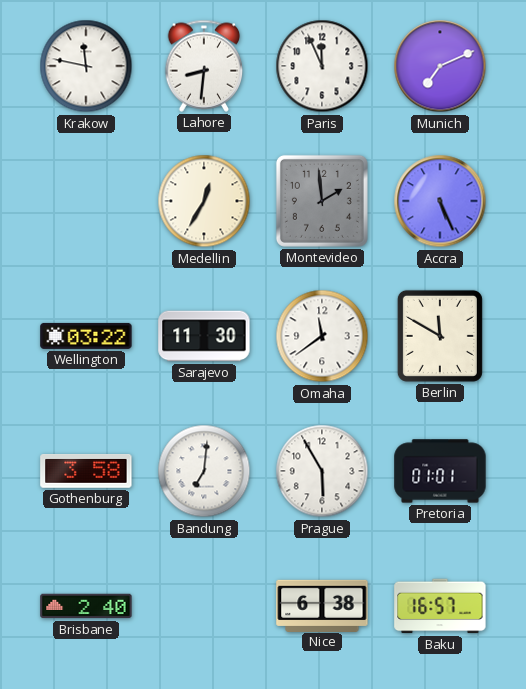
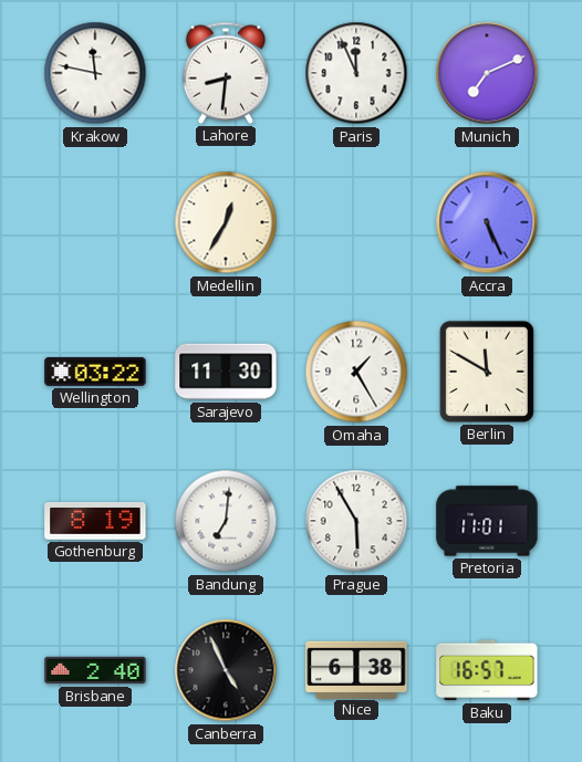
Montevideo: 1:59 -> none (322, 201)
Omaha: 11:39 -> 1:25 (356, 372)
Gothenburg: 3:58 -> 8:19 (95, 522)
Pretoria: 01:01 -> 11:01 (487, 521)
Canberra: none -> 4:56 (226, 670)
